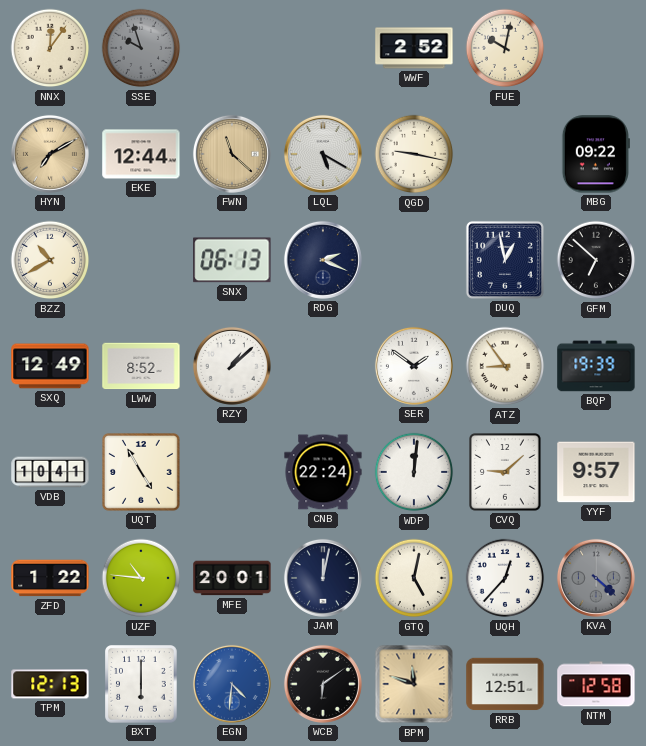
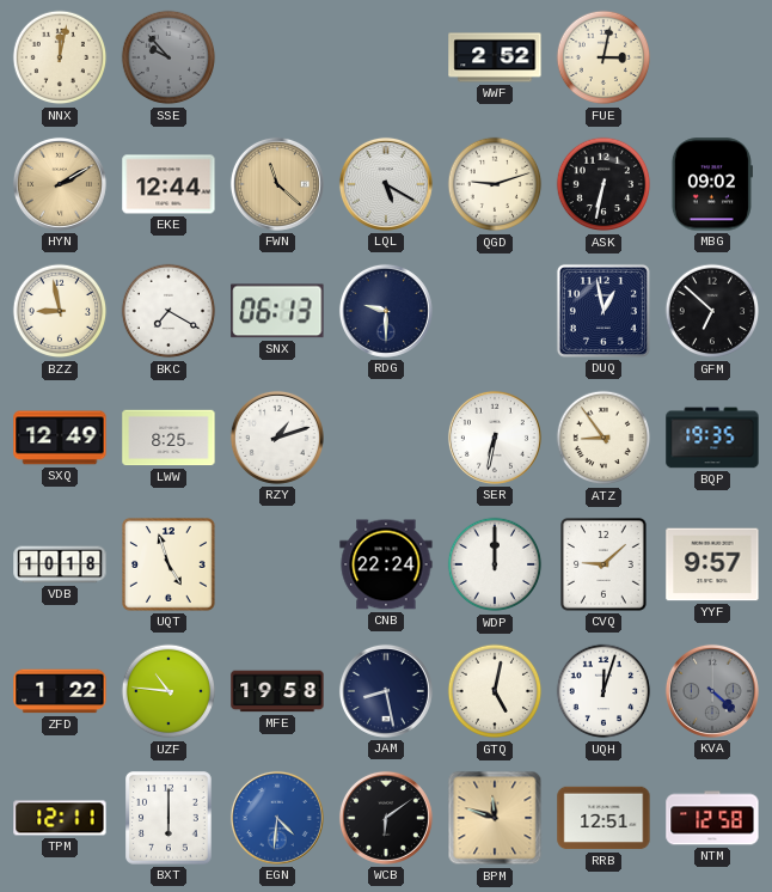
NNX: 12:06 -> 12:02 (60, 57)
SSE: 9:57 -> 9:53 (169, 57)
FUE: 10:02 -> 3:02 (603, 57)
HYN: 7:10 -> 2:10 (60, 184)
QGD: 9:17 -> 9:12 (495, 184)
ASK: none -> 6:32 (603, 184)
MBG: 09:22 -> 09:02 (712, 184)
BZZ: 10:40 -> 8:58 (60, 311)
BKC: none -> 7:20 (169, 311)
RDG: 2:19 -> 9:30 (386, 311)
LWW: 8:52 -> 8:25 (169, 438)
RZY: 1:08 -> 1:12 (277, 438)
SER: 1:51 -> 6:32 (495, 438)
BQP: 19:39 -> 19:35 (712, 438)
VDB: 10:41 -> 10:18 (60, 564)
UQT: 4:55 -> 4:57 (170, 566)
WDP: 12:01 -> 12:00 (495, 564)
MFE: 20:01 -> 19:58 (277, 691)
JAM: 12:02 -> 8:28 (386, 691)
UQH: 12:37 -> 12:03 (603, 691)
TPM: 12:13 -> 12:11 (60, 818)
